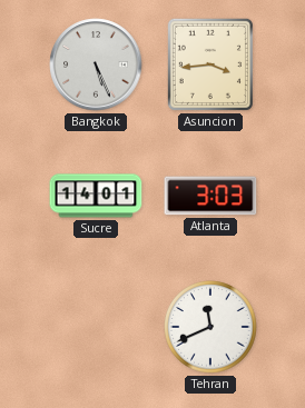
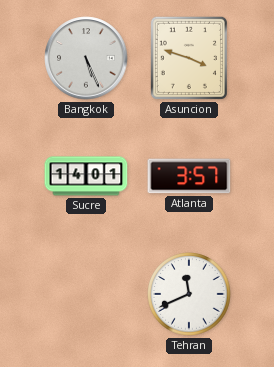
Asuncion: 3:44 -> 3:48 (189, 58)
Atlanta: 3:03 -> 3:57 (189, 176)
